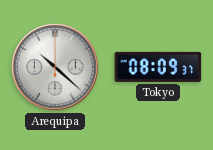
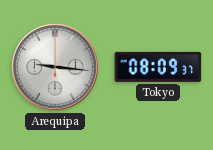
Arequipa: 10:22 -> 9:16 (56, 68)
